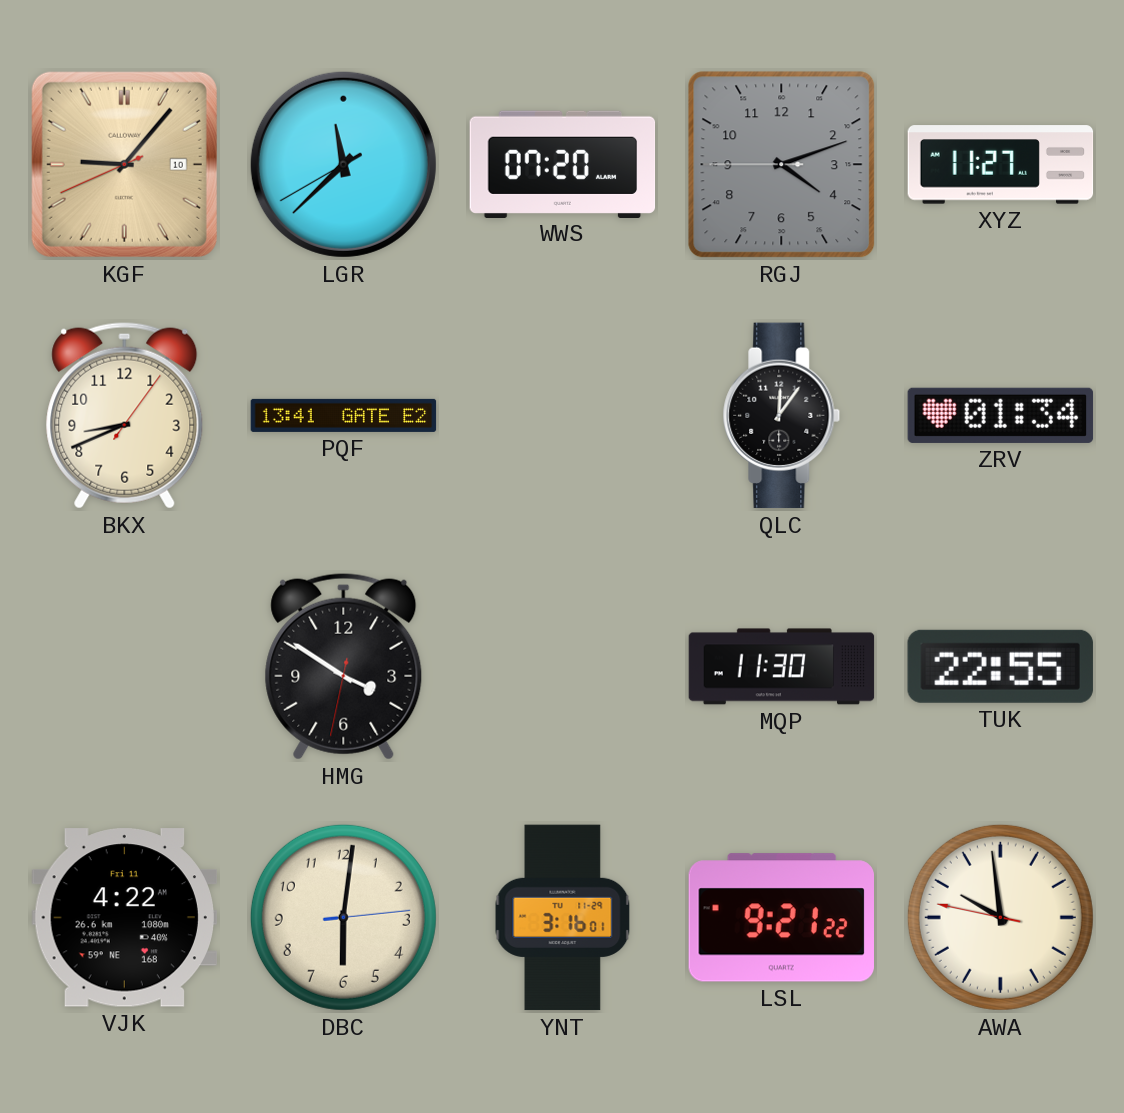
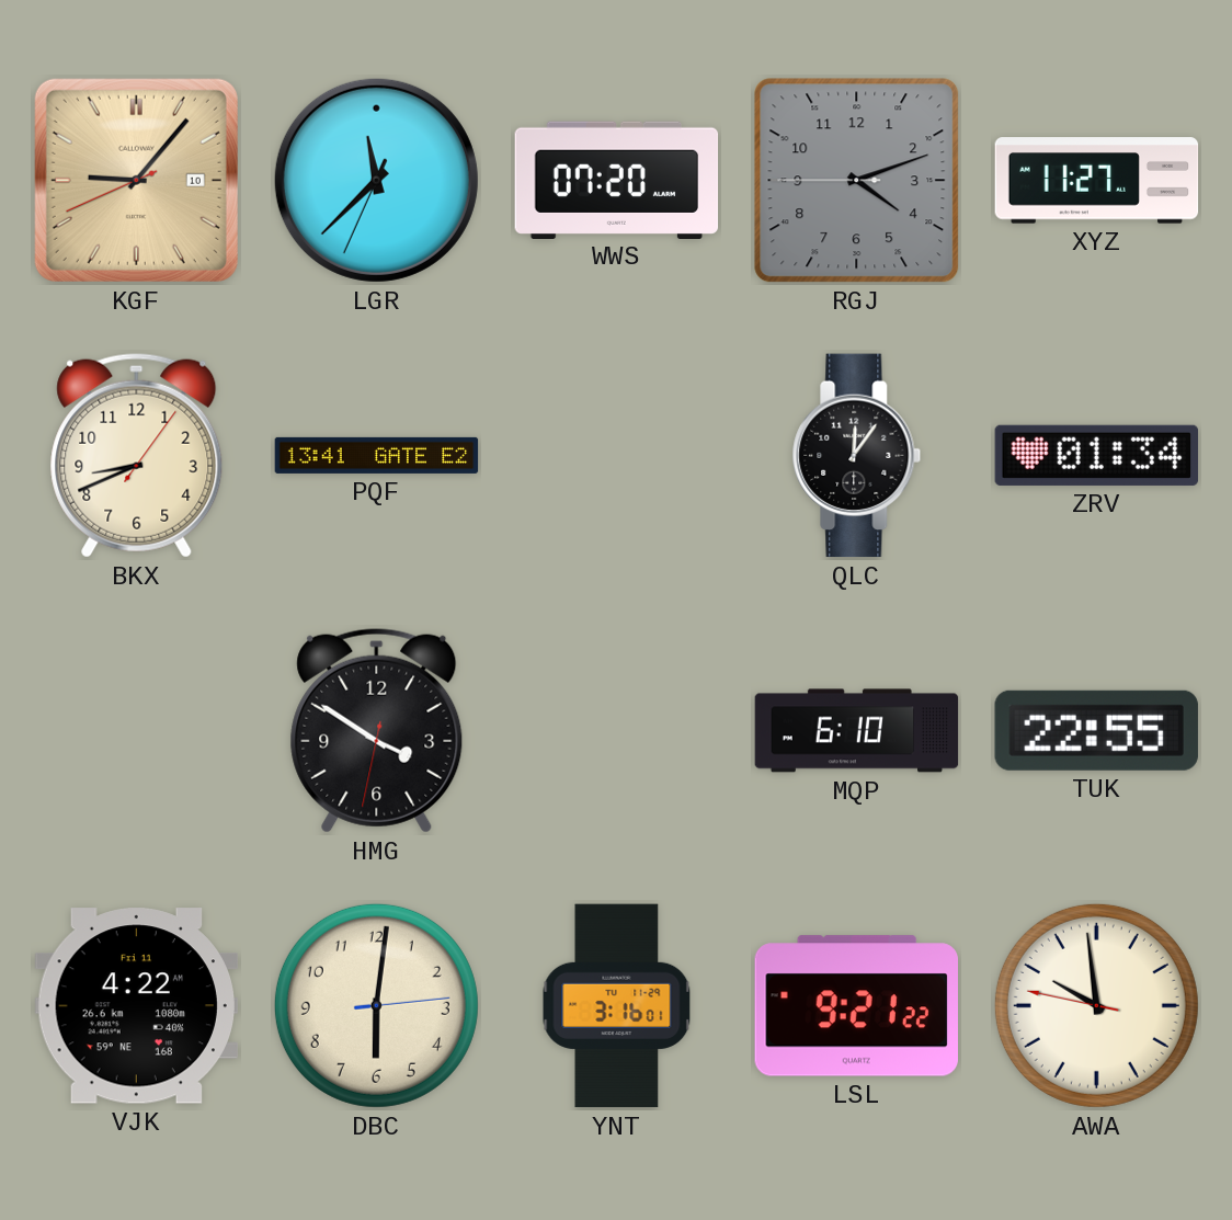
LGR: 11:37:40 -> 11:37:34 (376, 180)
MQP: 11:30 -> 6:10 (857, 731)
